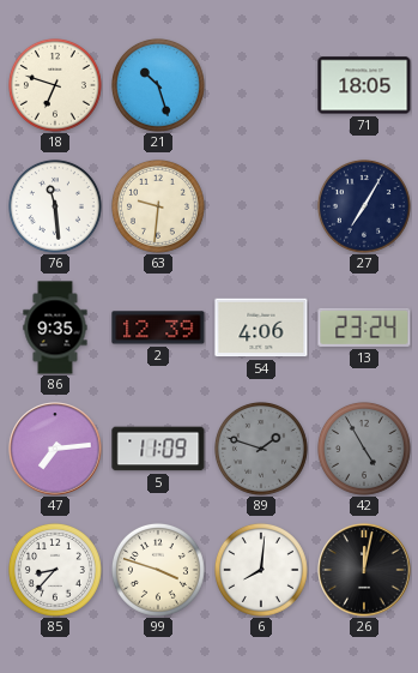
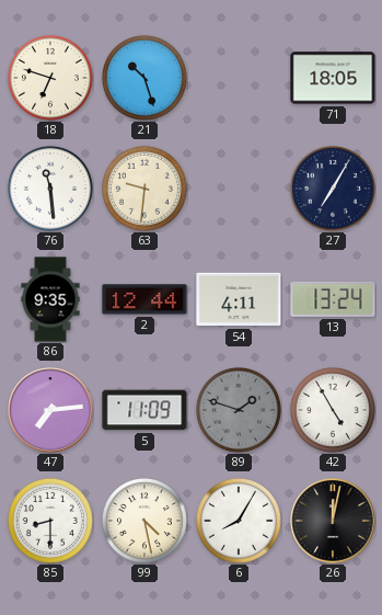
2: 12:39 -> 12:44 (144, 299)
54: 4:06 -> 4:11 (239, 299)
13: 23:24 -> 13:24 (333, 299)
42 dial: grey -> white (333, 410)
85: 8:37 -> 8:30 (50, 521)
99: 3:48 -> 4:28 (144, 521)
6: 8:01 -> 8:05 (239, 521)
